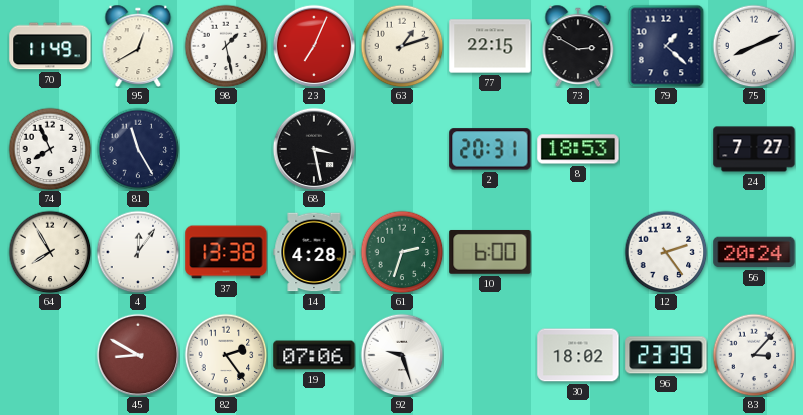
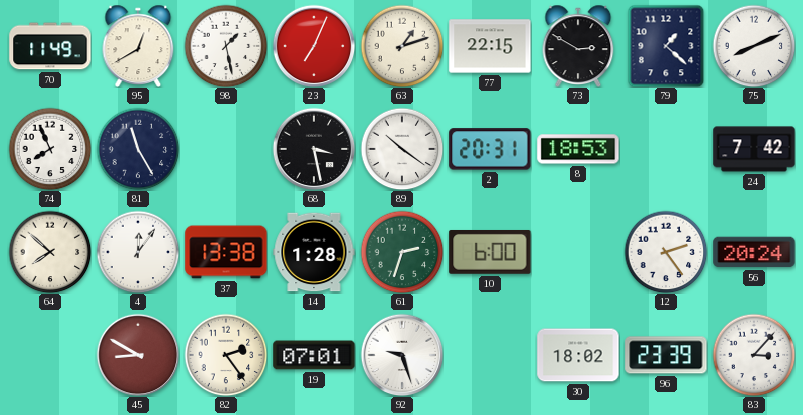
89: none -> 10:21 (402, 149)
24: 7:27 -> 7:42 (754, 149)
64: 7:55 -> 7:52 (50, 252)
14: 4:28 -> 1:28 (314, 252)
19: 07:06 -> 07:01 (314, 355)
